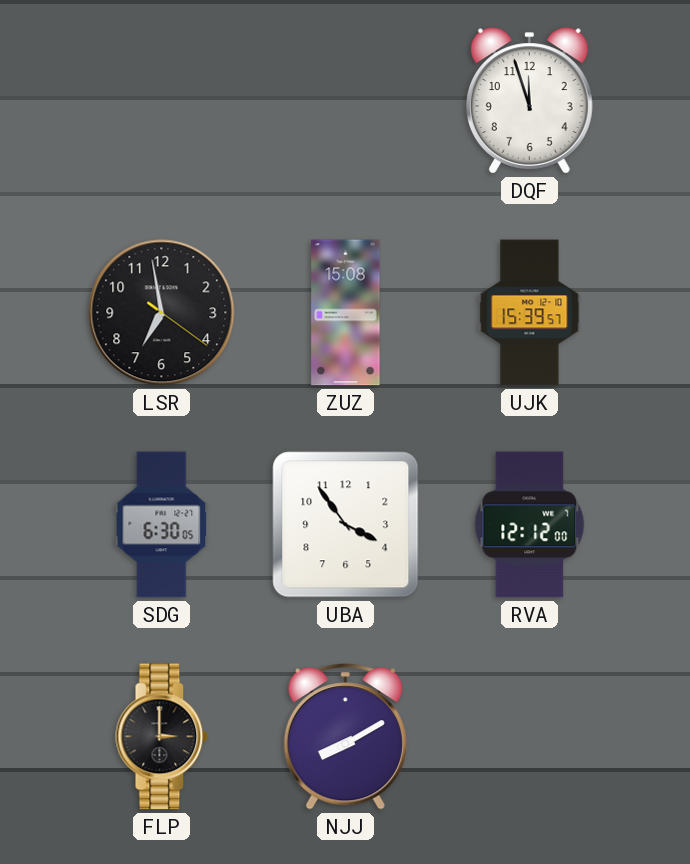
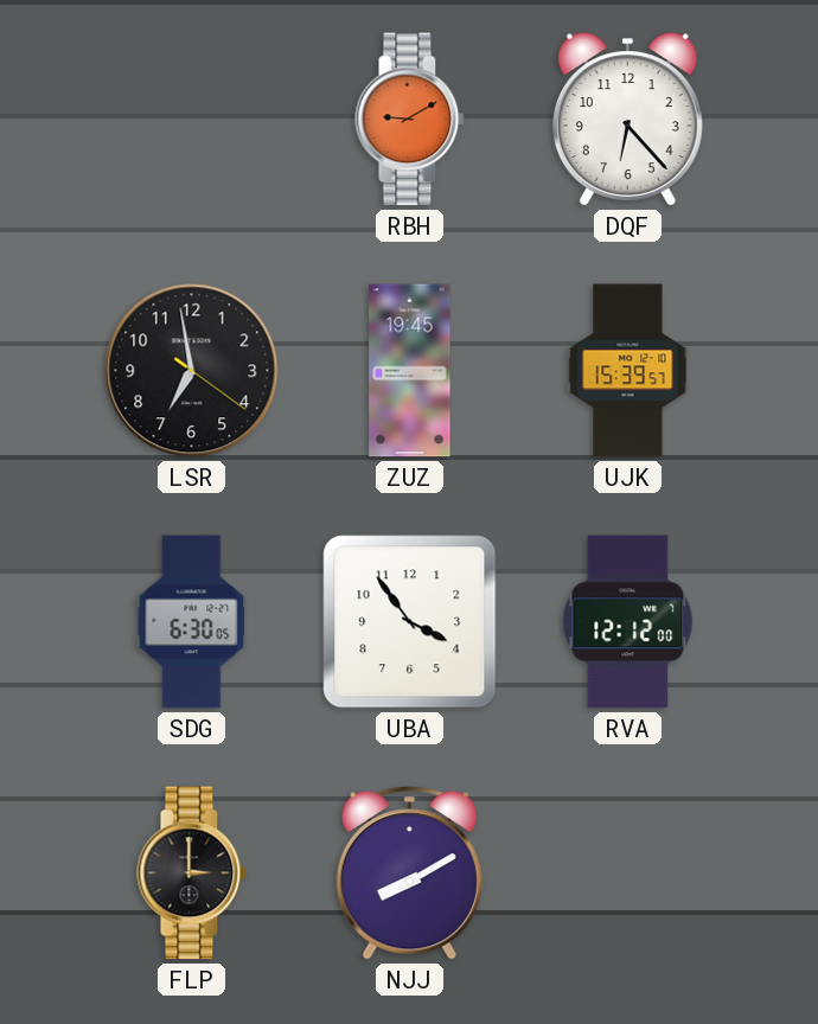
RBH: none -> 9:10 (410, 120)
DQF: 11:57 -> 6:23 (627, 120)
ZUZ: 15:08 -> 19:45 (410, 371)
